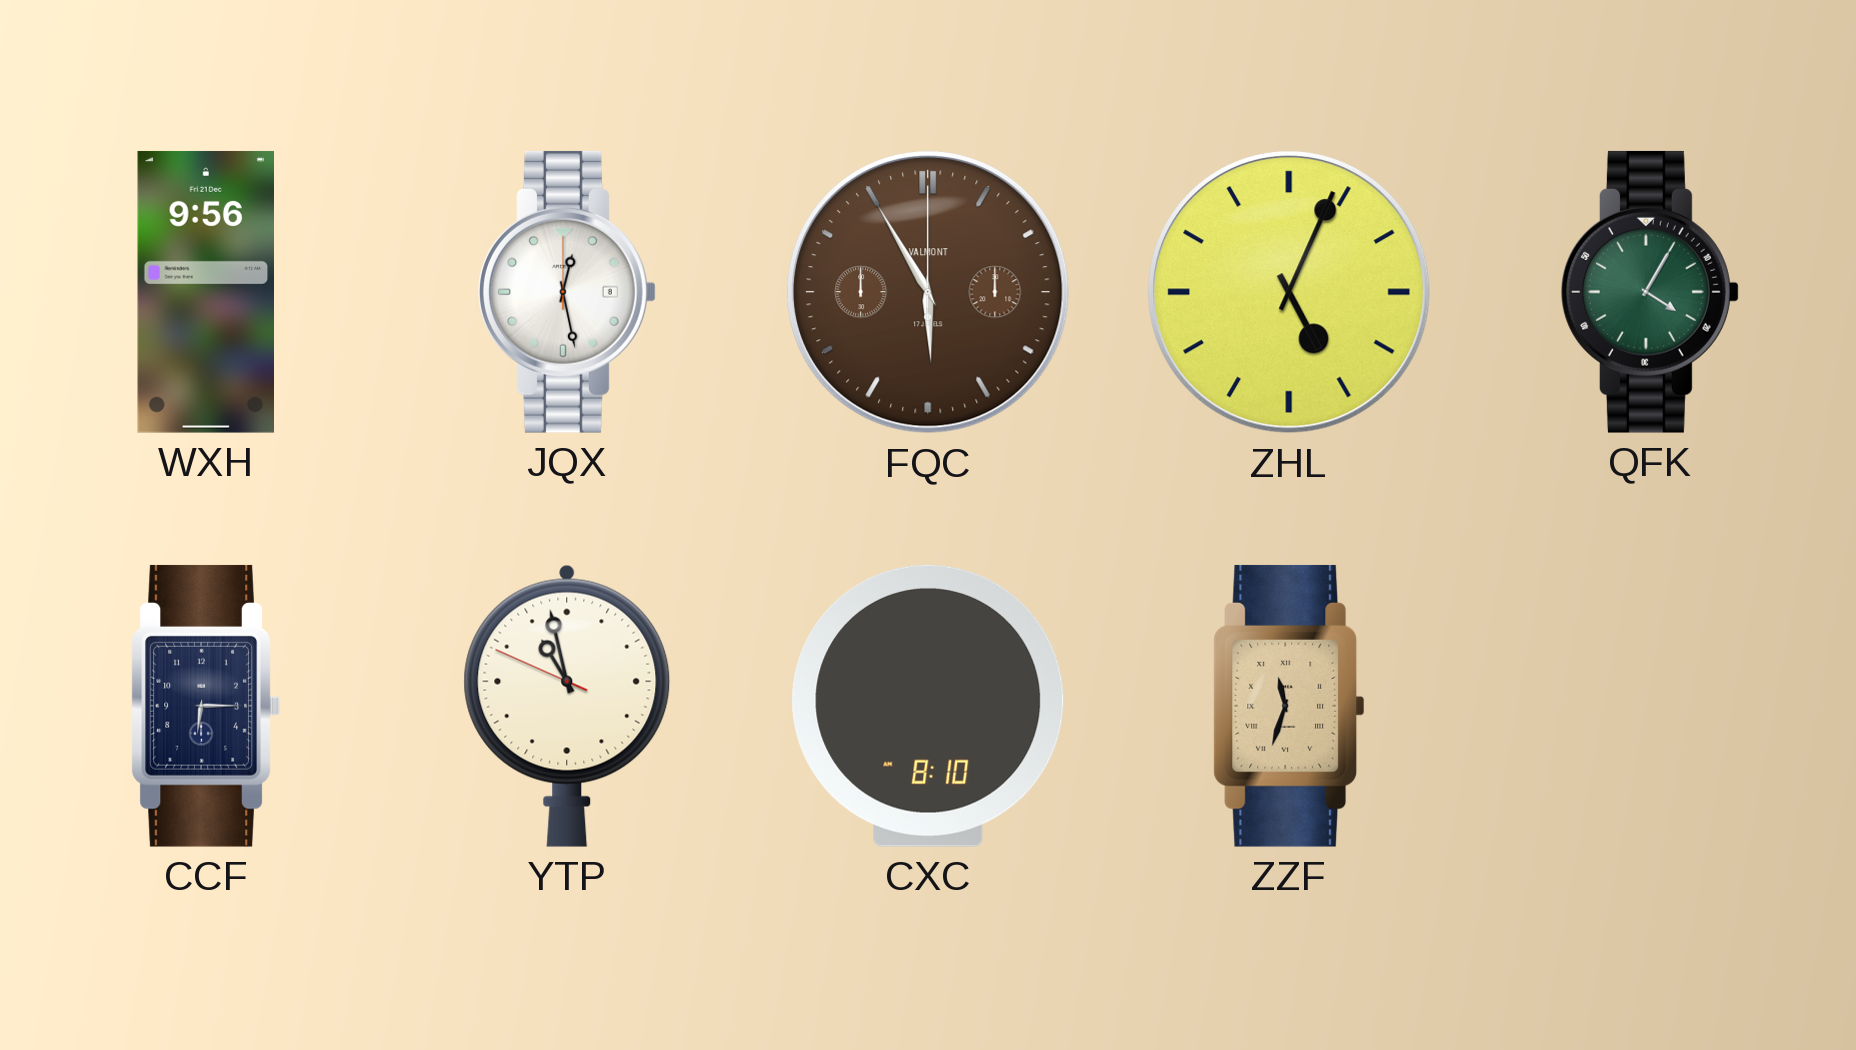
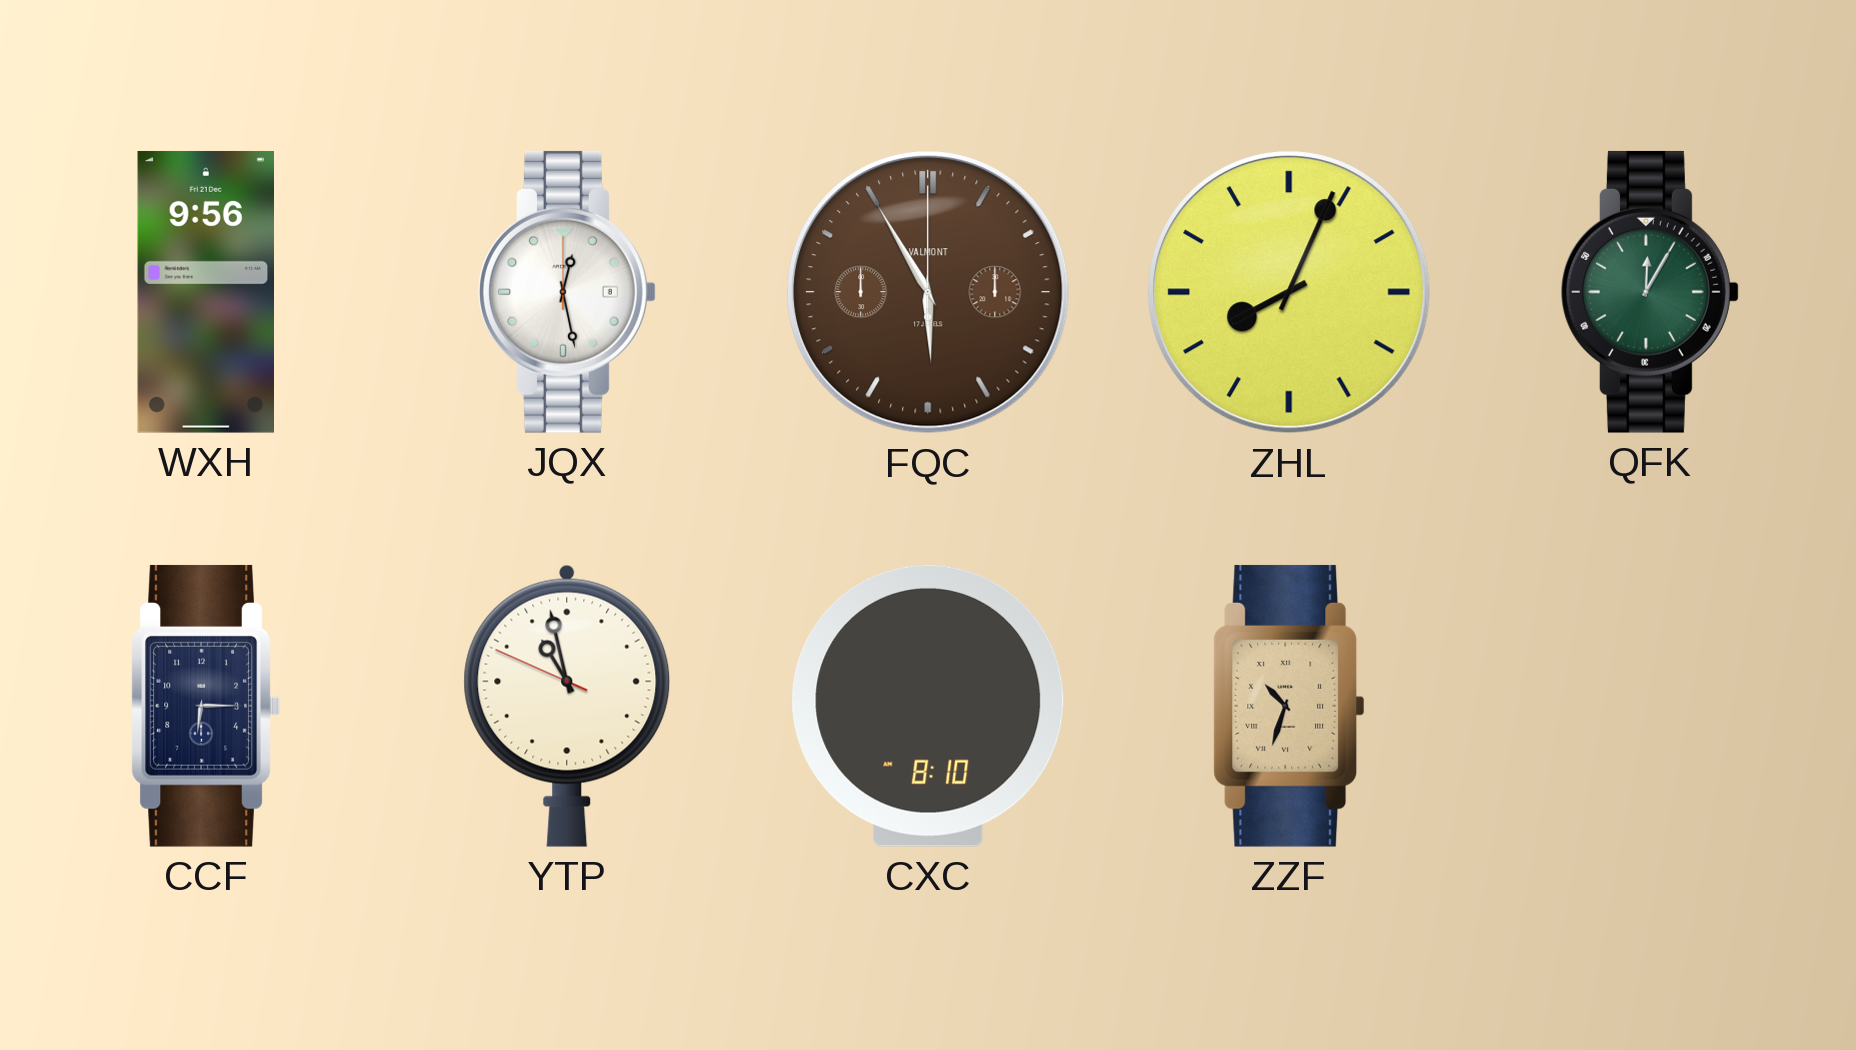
ZHL: 5:04 -> 8:04 (1289, 292)
QFK: 4:05 -> 12:05 (1651, 292)
ZZF: 11:33 -> 10:33 (1289, 706)
